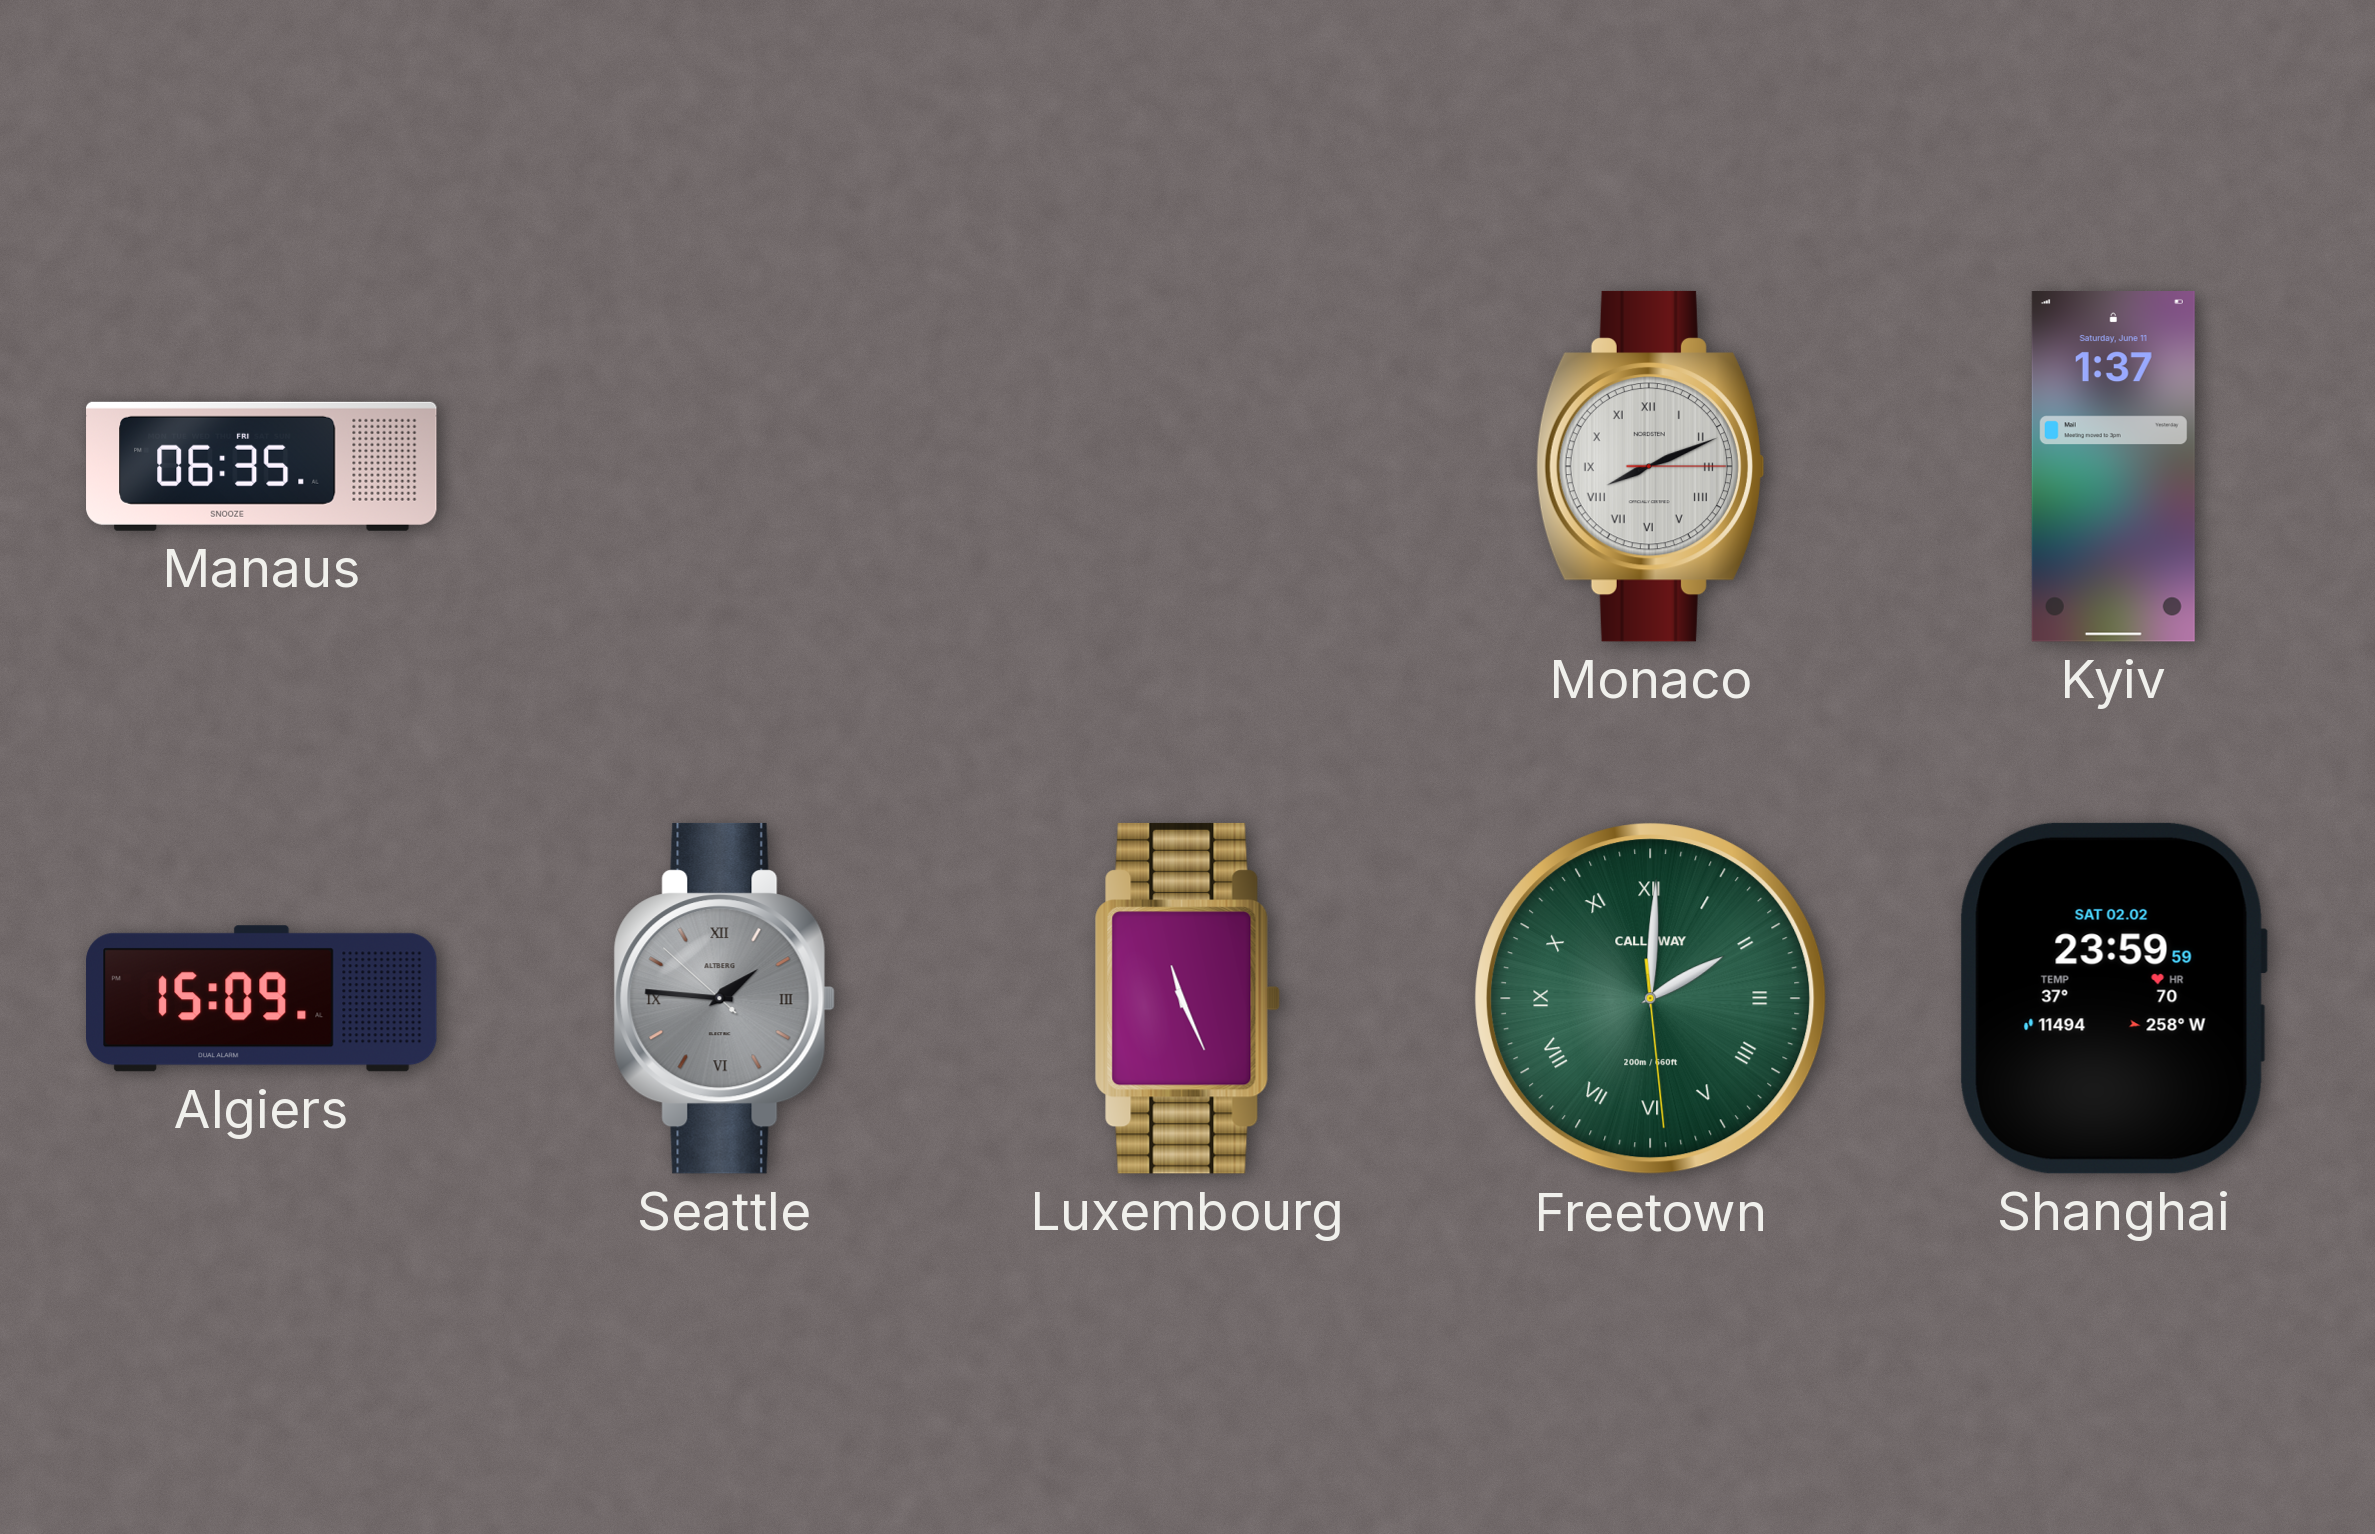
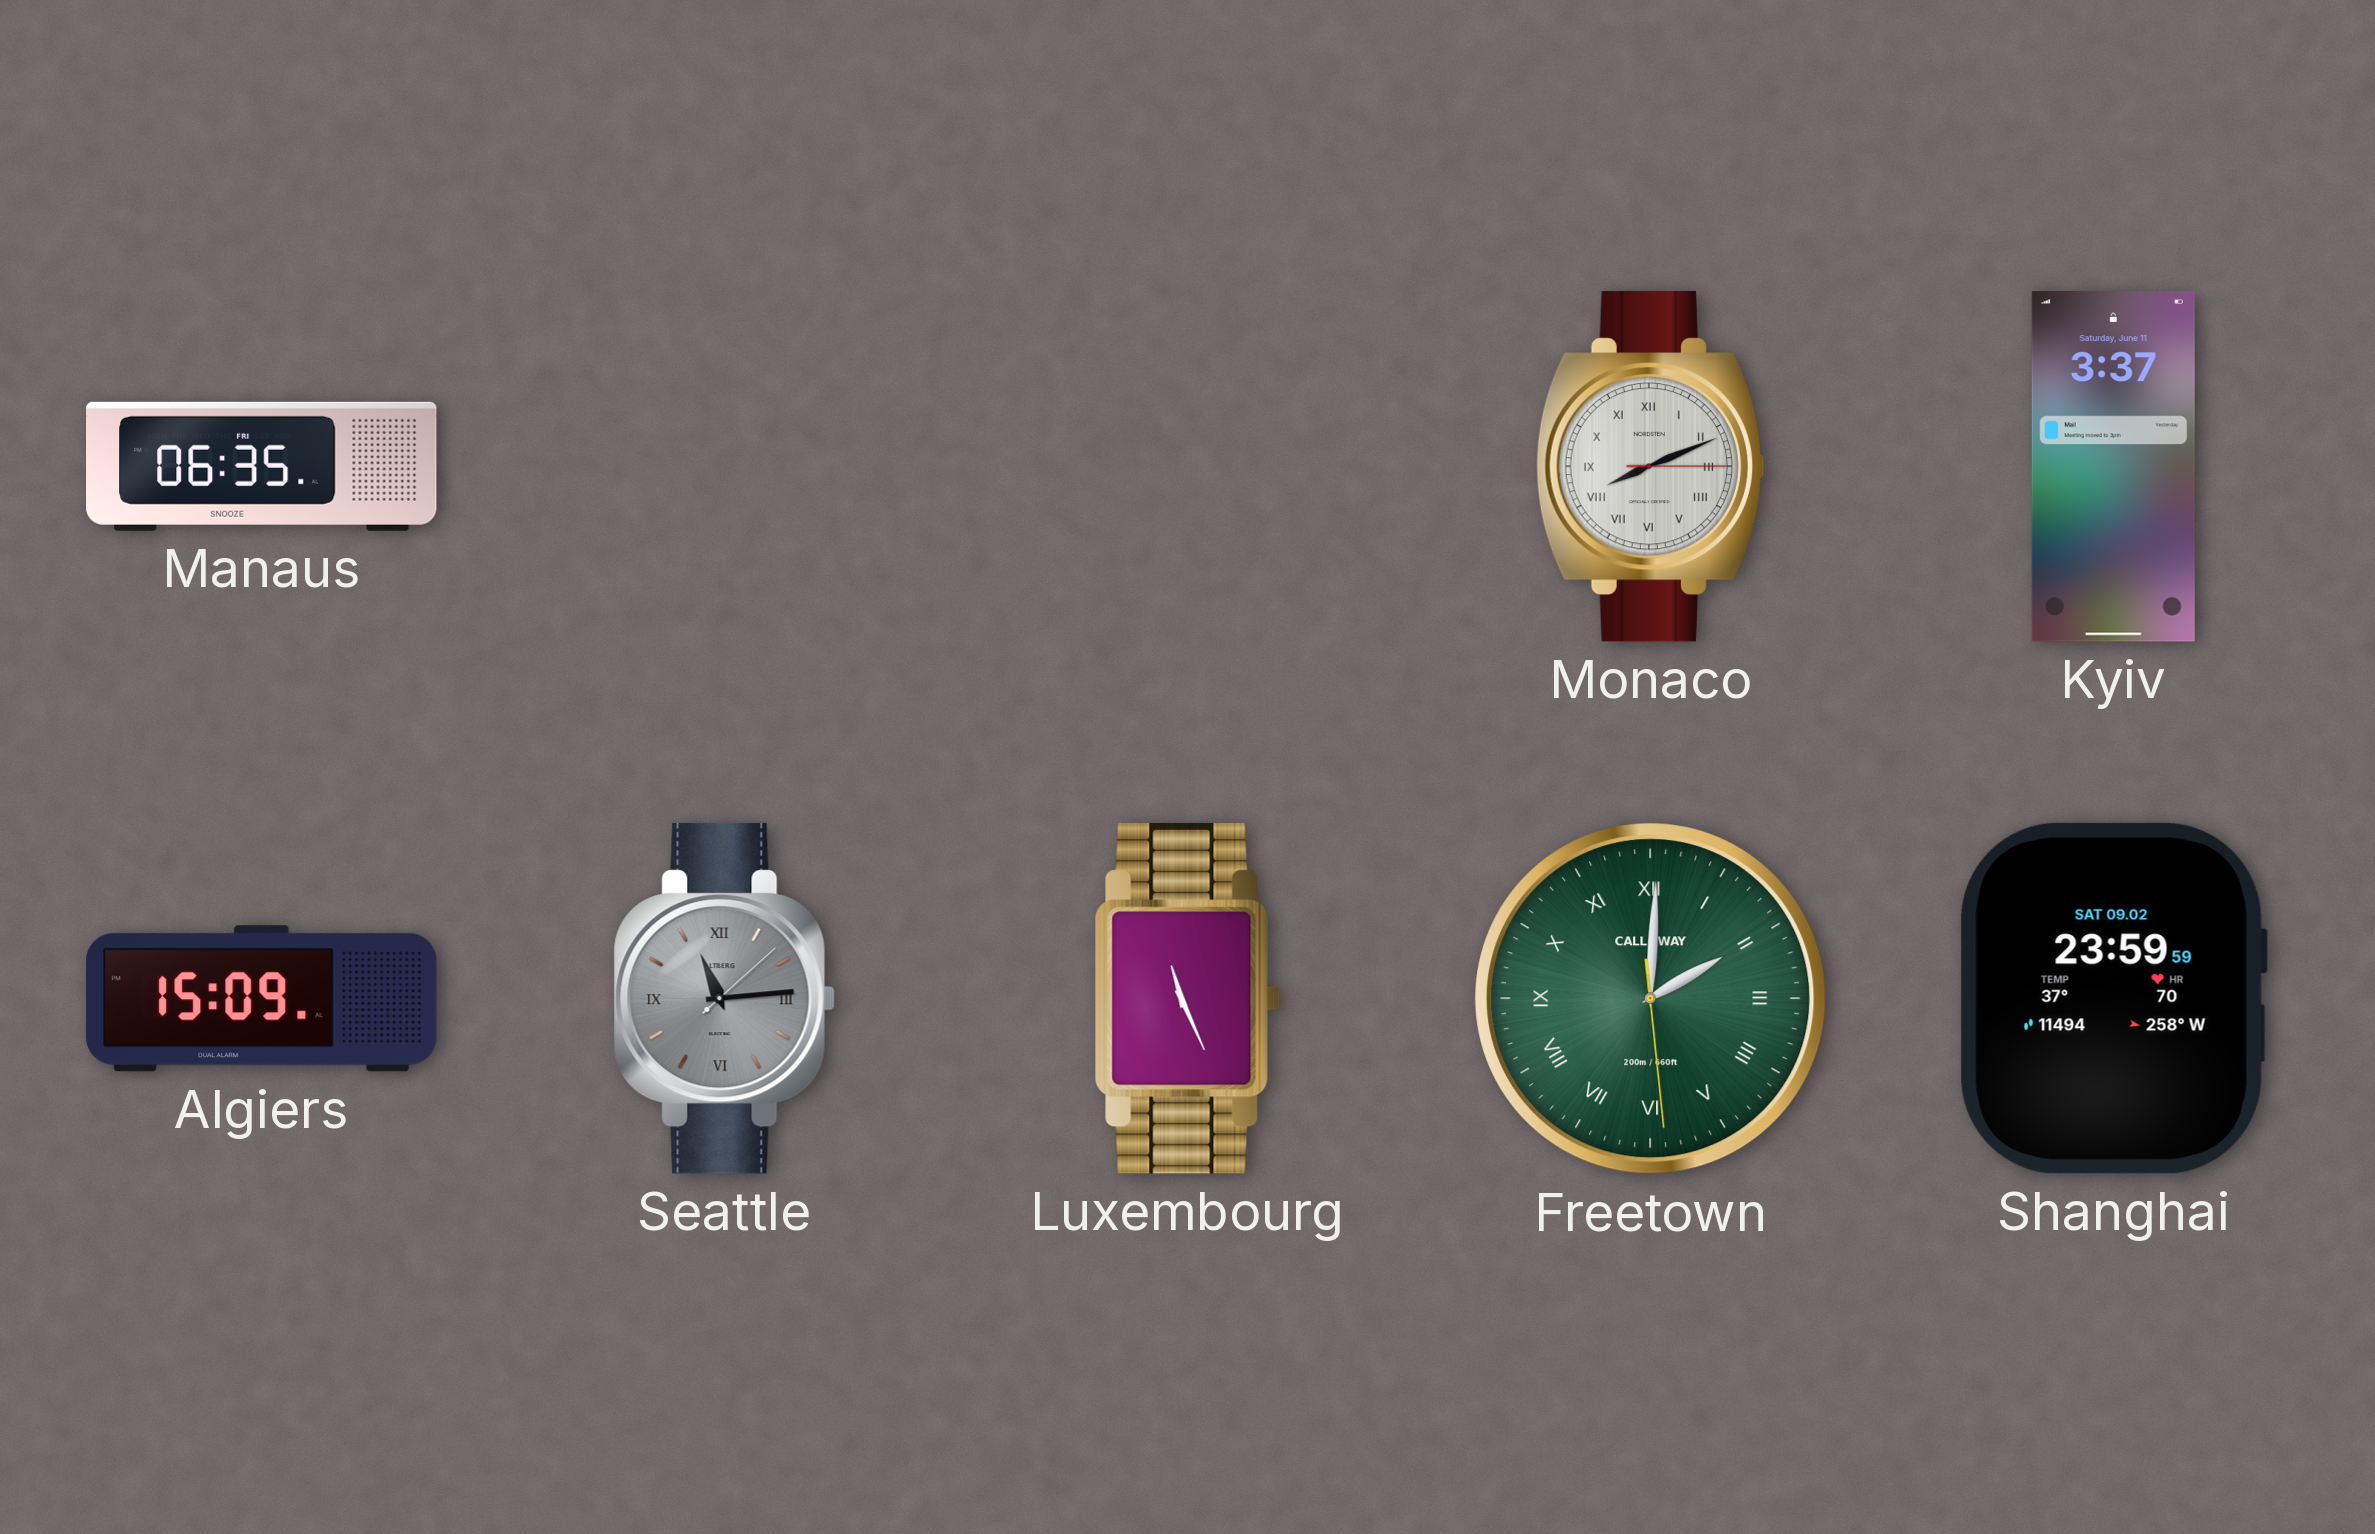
Kyiv: 1:37 -> 3:37 (2113, 467)
Seattle: 1:45 -> 11:14 (724, 998)
Shanghai date: SAT 02.02 -> SAT 09.02 (2113, 998)
